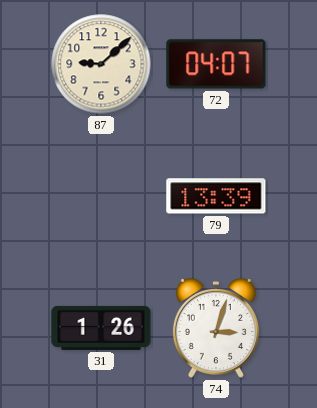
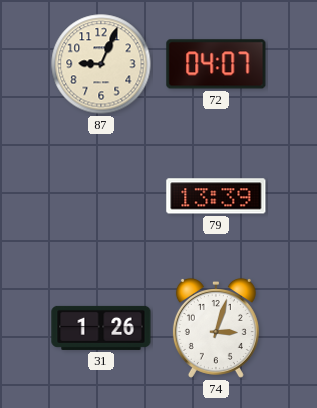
87: 9:08 -> 9:04 (101, 64)
